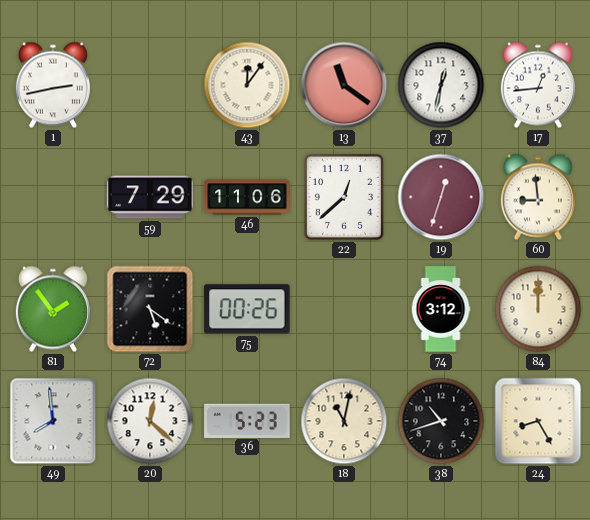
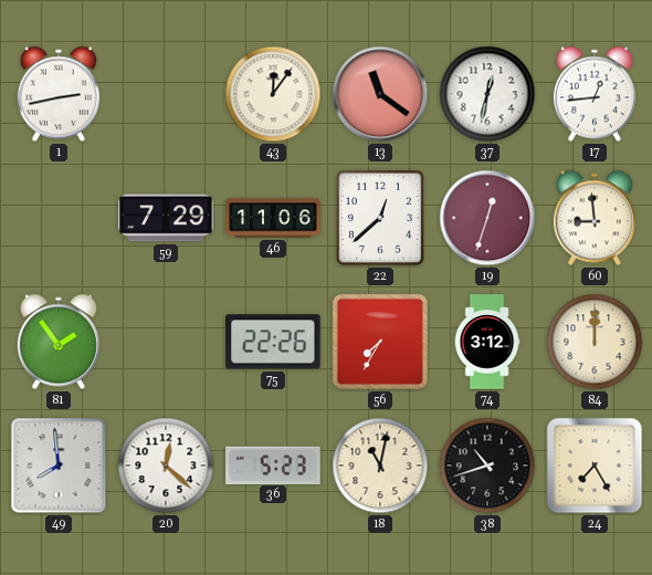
72: 5:21 -> none (150, 309)
75: 00:26 -> 22:26 (273, 342)
56: none -> 7:35 (380, 342)
24: 8:25 -> 7:25 (595, 466)
